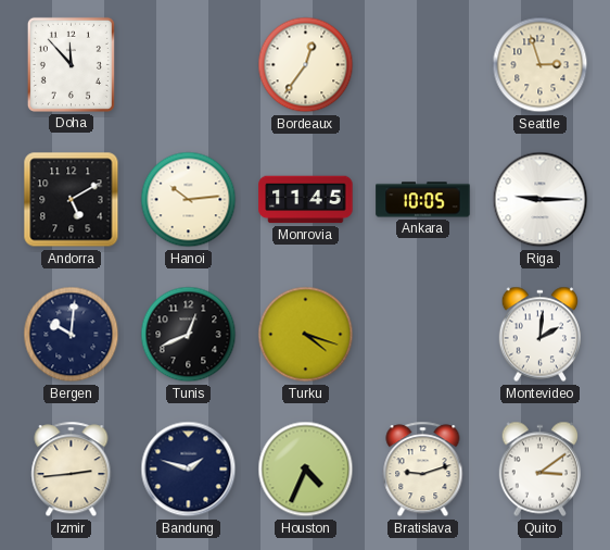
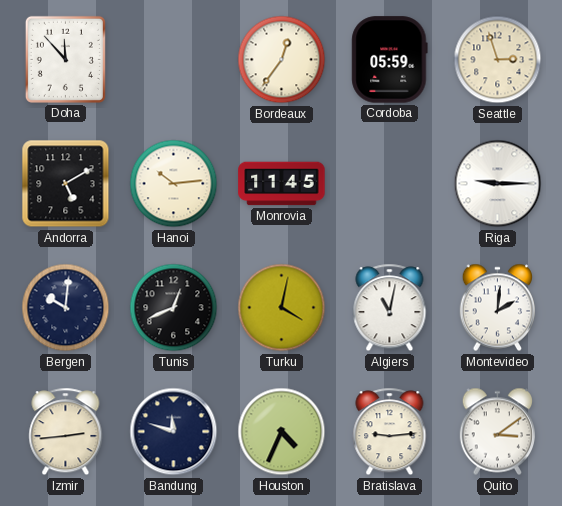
Cordoba: none -> 05:59 (390, 60)
Ankara: 10:05 -> none (423, 200)
Turku: 4:18 -> 4:02 (282, 308)
Algiers: none -> 11:02 (390, 308)
Bandung: 1:48 -> 11:48 (174, 432)
Bratislava: 9:12 -> 9:14 (390, 432)
